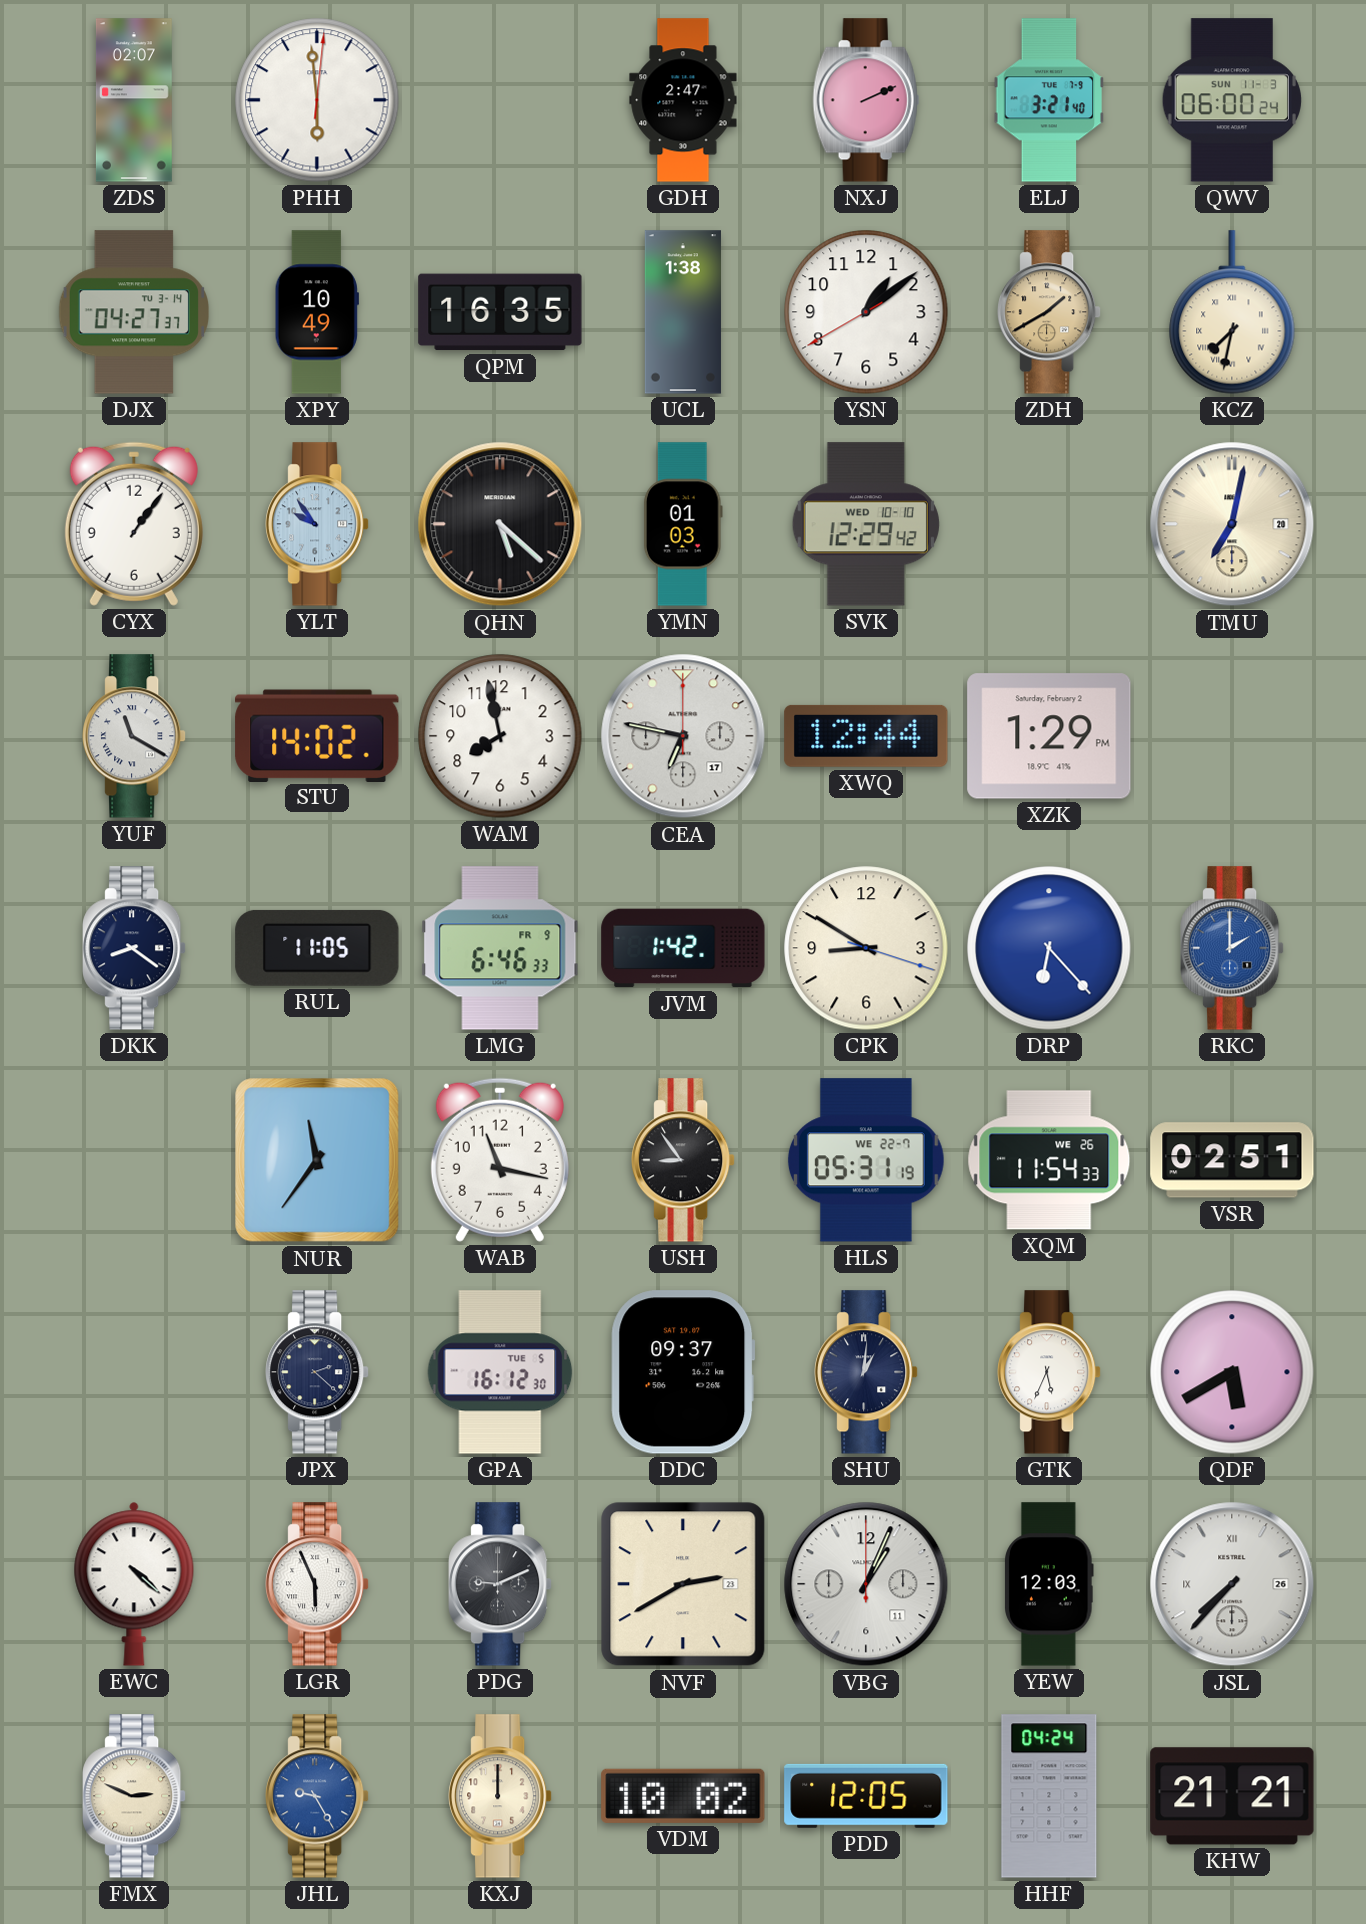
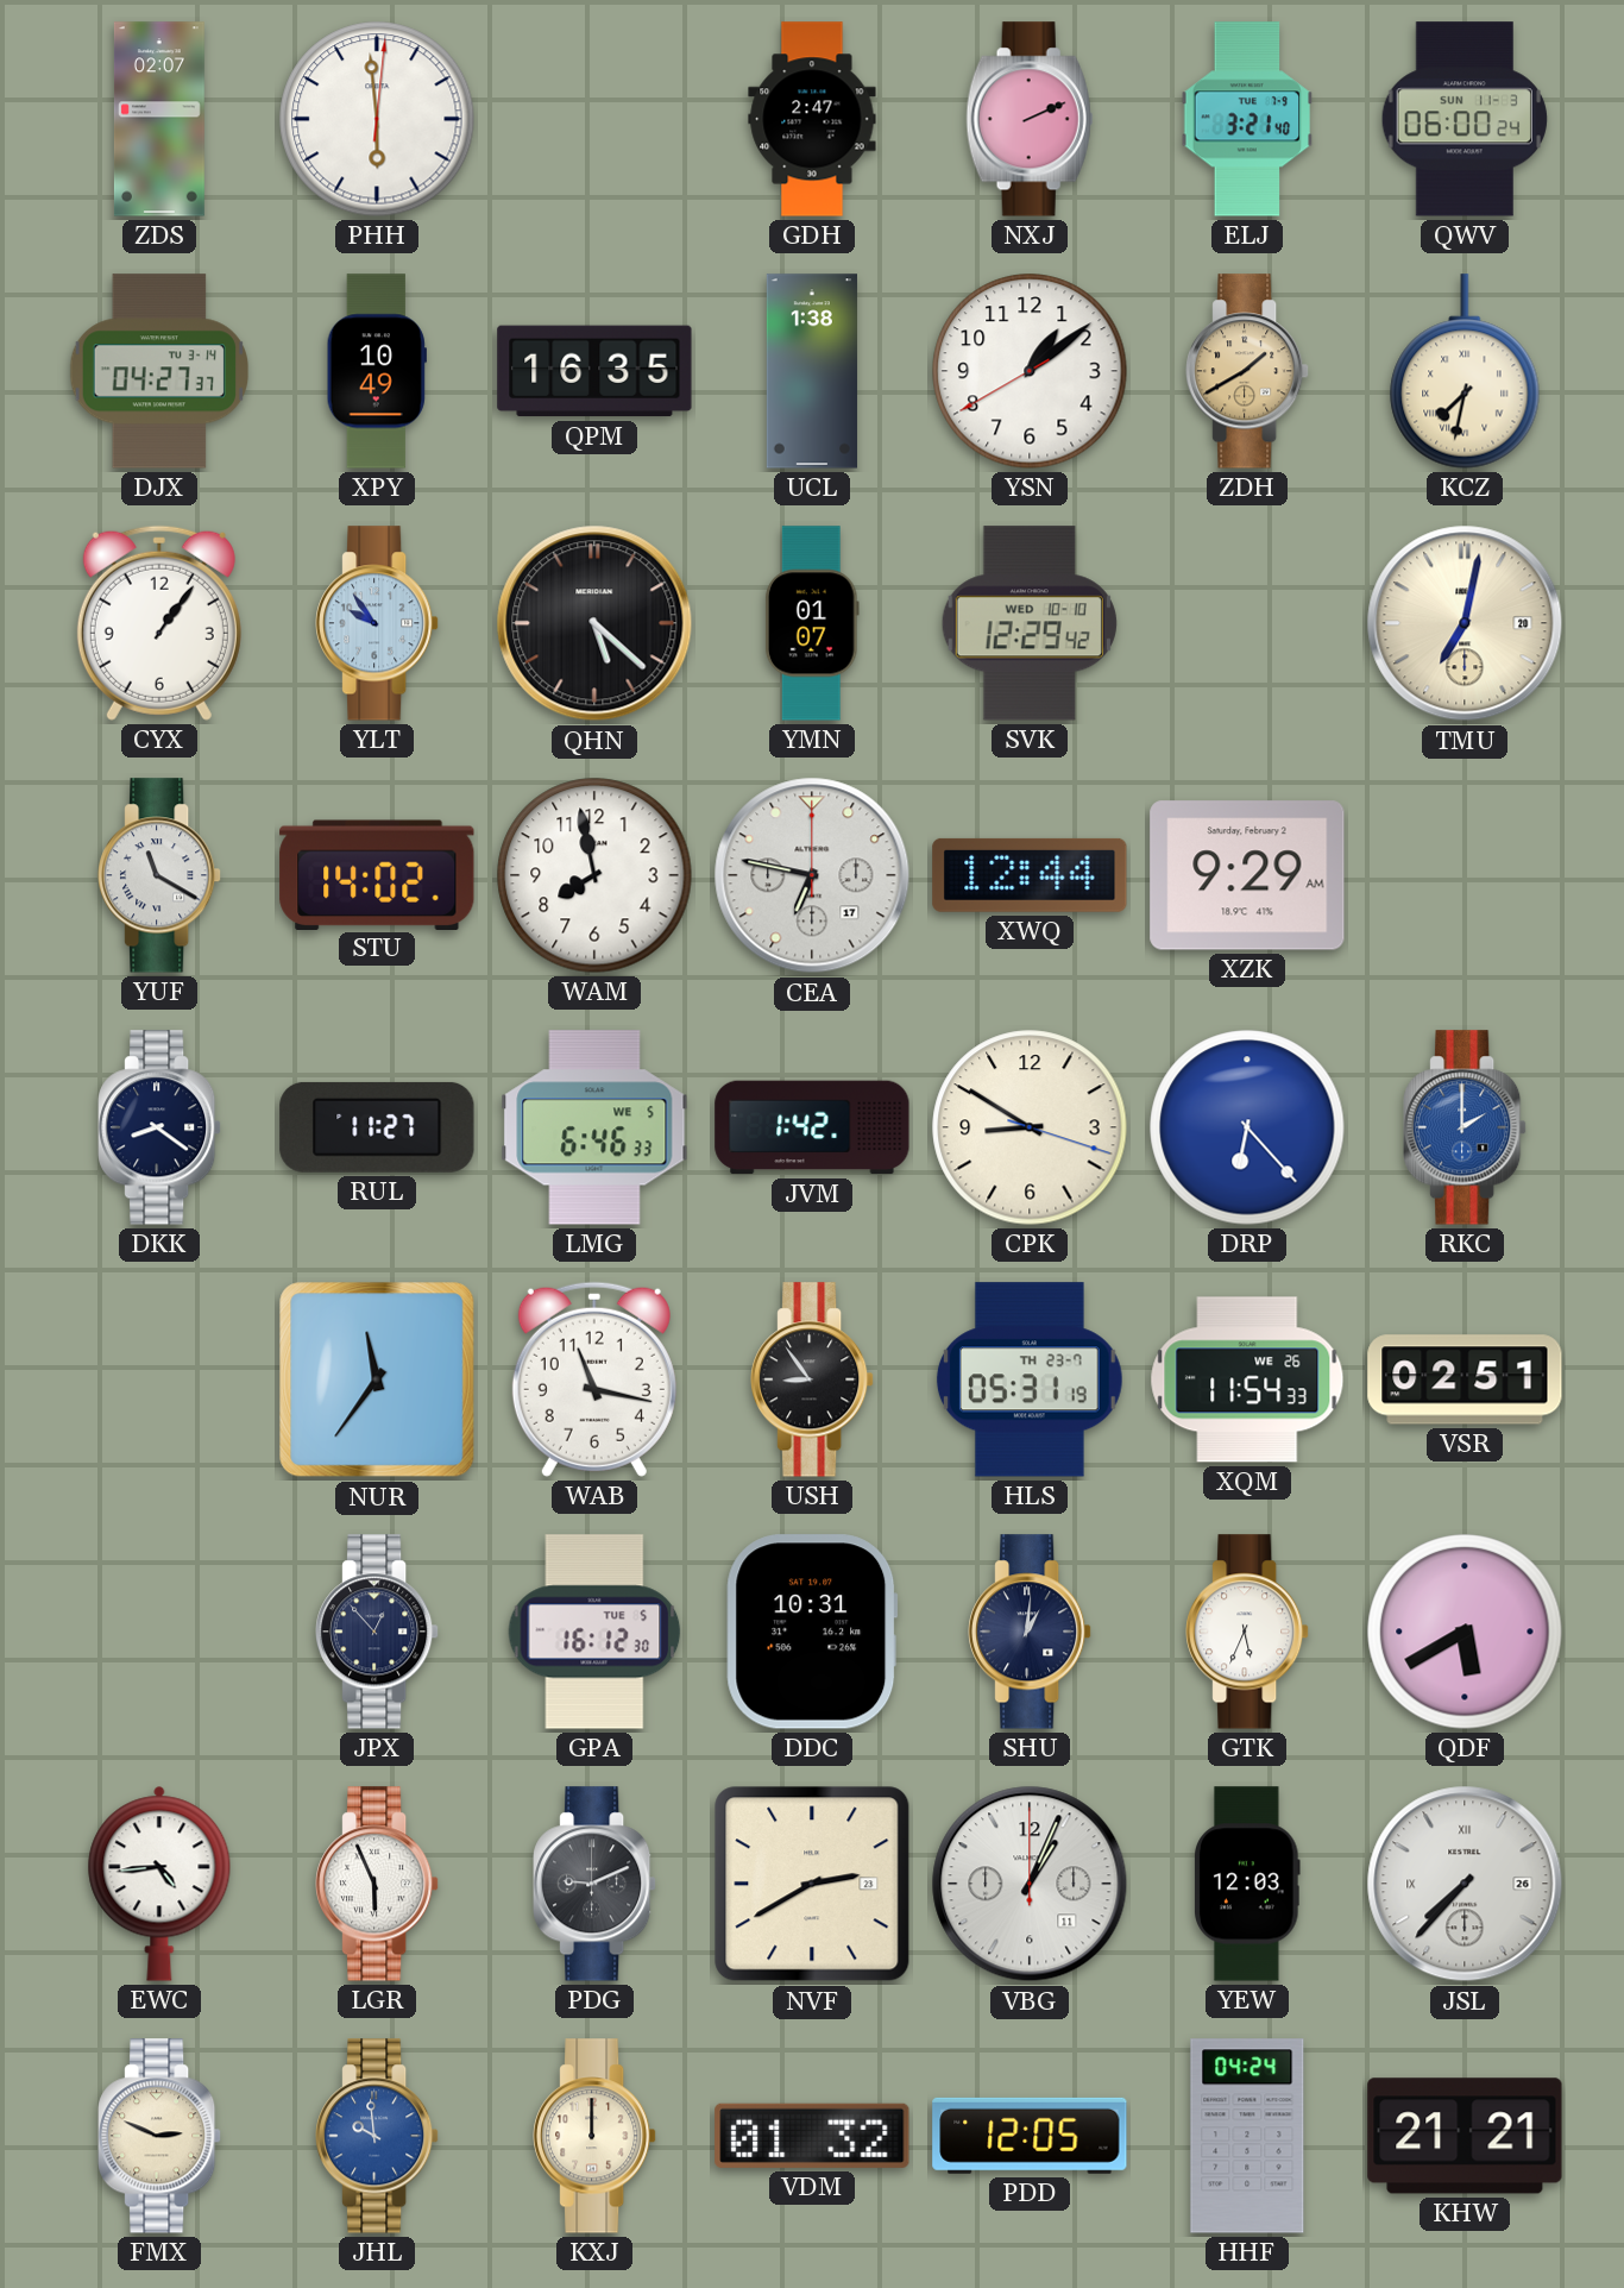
YMN: 01:03 -> 01:07 (812, 623)
XZK: 1:29 -> 9:29 (1247, 875)
RUL: 11:05 -> 11:27 (377, 1127)
LMG date: FR 9 -> WE 5 (594, 1127)
HLS date: WE 22-7 -> TH 23-7 (1030, 1379)
JPX: 2:22 -> 12:53 (378, 1632)
DDC: 09:37 -> 10:31 (812, 1632)
EWC: 4:22 -> 4:44 (159, 1884)
JHL: 9:25 -> 9:59 (378, 2136)
VDM: 10:02 -> 01:32 (812, 2136)
